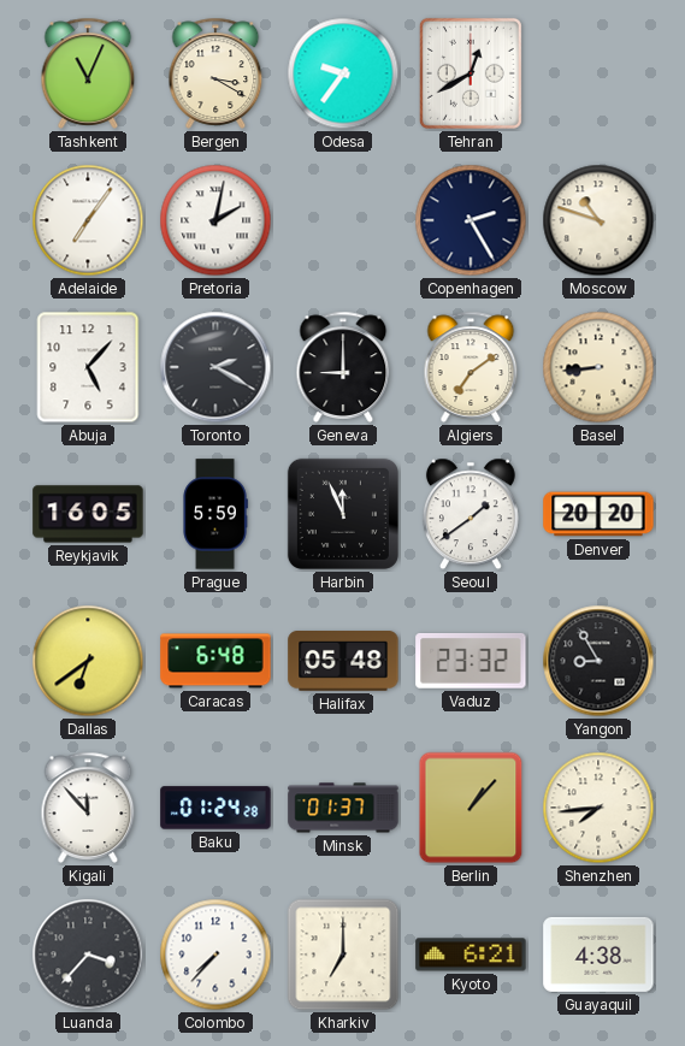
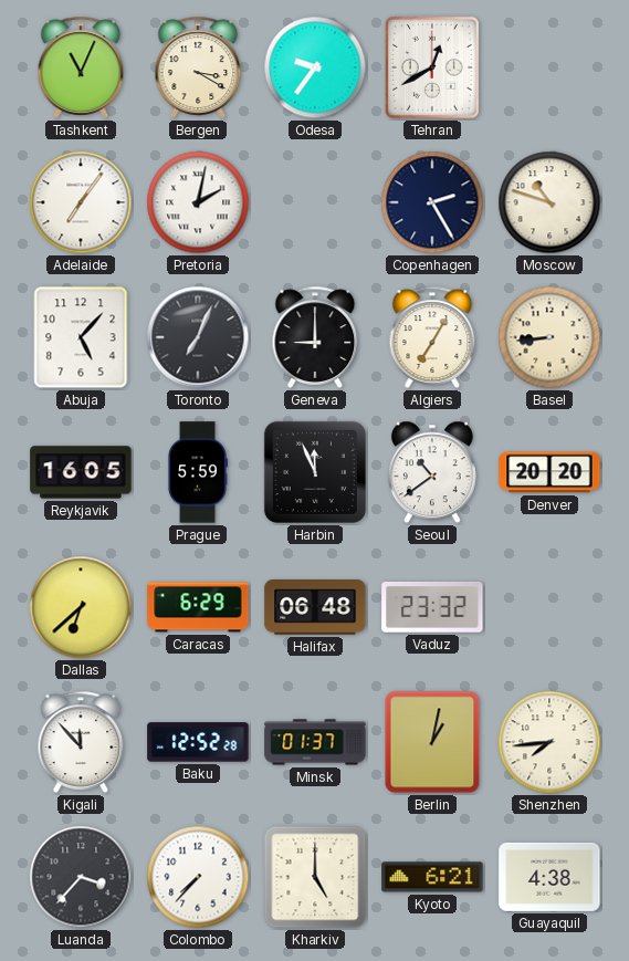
Toronto: 2:20 -> 7:04 (198, 337)
Algiers: 7:09 -> 7:05 (432, 337)
Seoul: 1:39 -> 10:39 (432, 472)
Dallas: 6:39 -> 6:38 (81, 607)
Caracas: 6:48 -> 6:29 (198, 607)
Halifax: 05:48 -> 06:48 (315, 608)
Yangon: 8:55 -> none (598, 661)
Baku: 01:24 -> 12:52 (198, 742)
Berlin: 1:07 -> 1:02 (432, 742)
Kharkiv: 7:00 -> 5:00 (315, 877)
